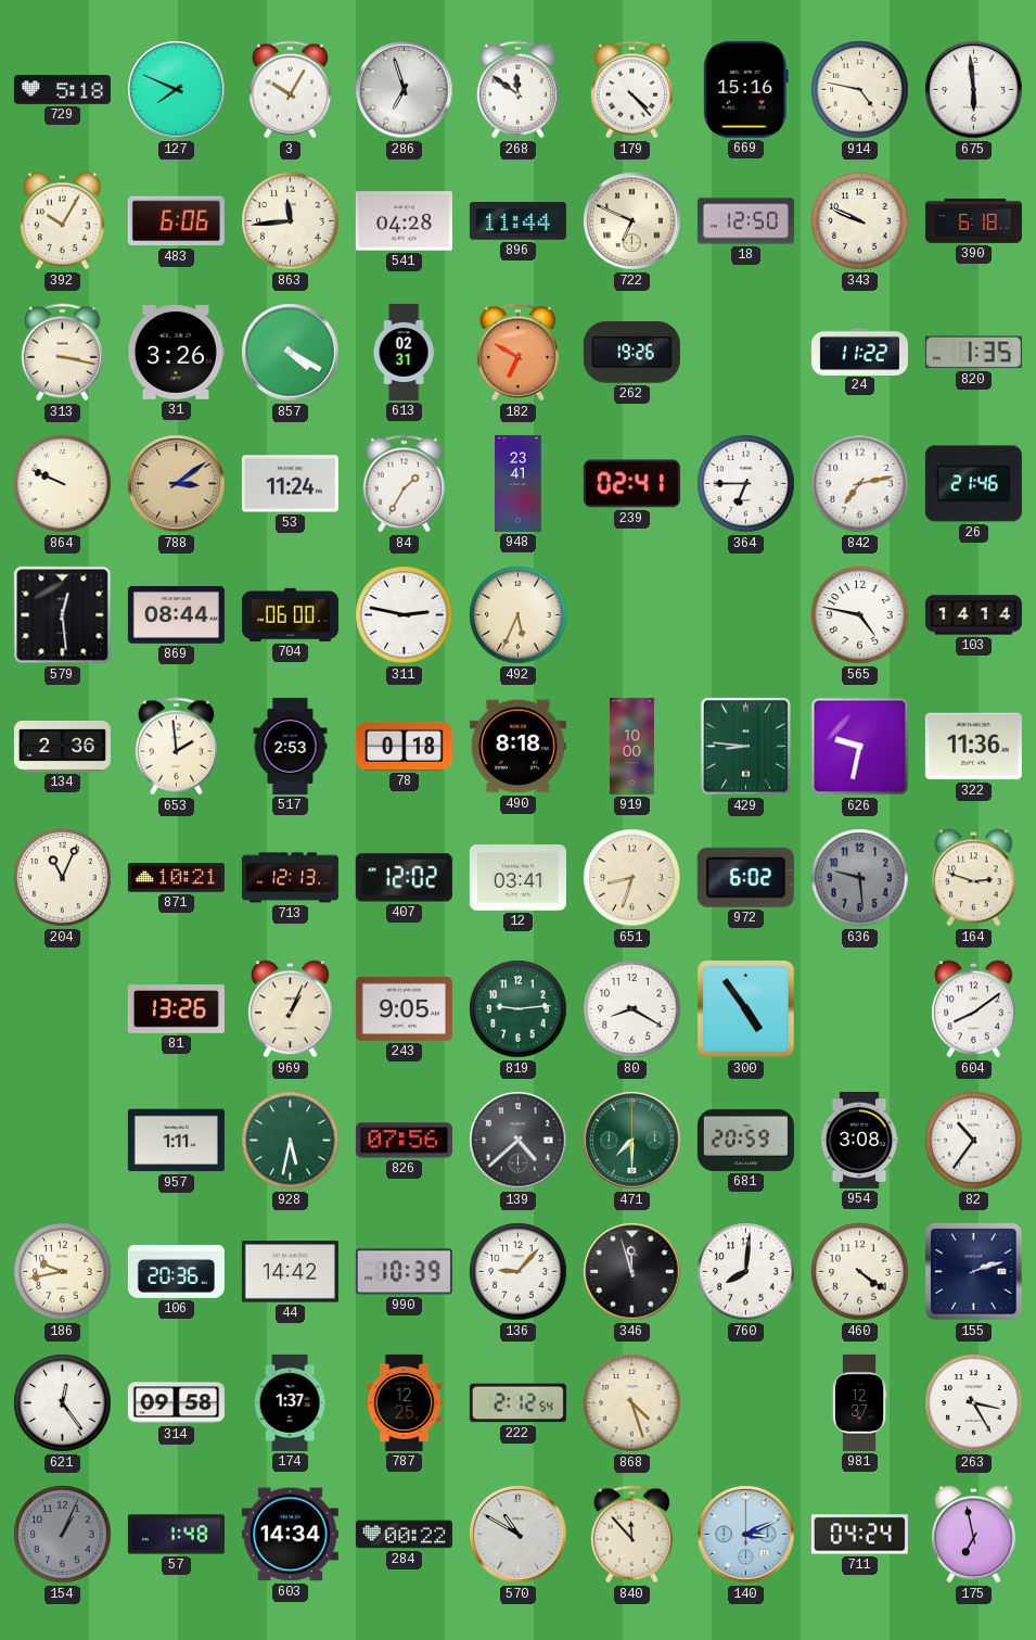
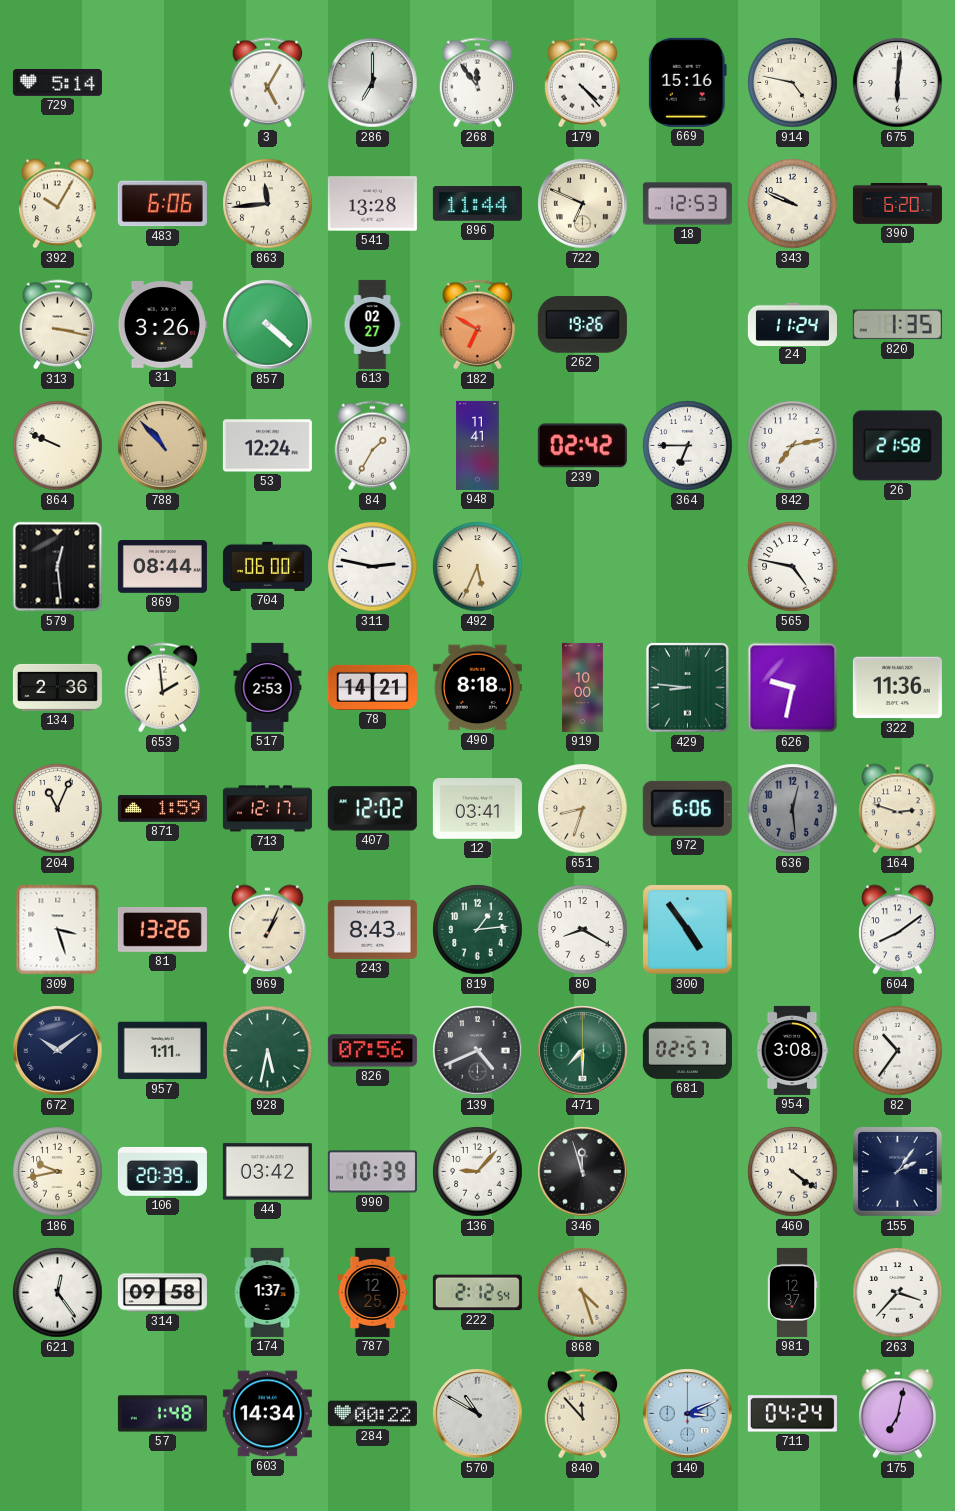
729: 5:18 -> 5:14 (57, 82)
127: 7:49 -> none (177, 90)
3: 10:05 -> 5:05 (268, 83)
286: 6:57 -> 7:00 (373, 83)
268: 11:51 -> 11:54 (478, 83)
675: 5:59 -> 6:01 (898, 83)
541: 04:28 -> 13:28 (372, 204)
18: 12:50 -> 12:53 (687, 204)
390: 6:18 -> 6:20 (897, 203)
857: 4:20 -> 4:22 (268, 325)
613: 02:31 -> 02:27 (372, 324)
24: 11:22 -> 11:24 (792, 324)
788: 3:09 -> 10:53 (163, 446)
53: 11:24 -> 12:24 (267, 446)
948: 23:41 -> 11:41 (478, 445)
239: 02:41 -> 02:42 (582, 446)
26: 21:46 -> 21:58 (897, 446)
103: 14:14 -> none (973, 615)
78: 0:18 -> 14:21 (372, 687)
871: 10:21 -> 1:59 (162, 809)
713: 12:13 -> 12:17 (267, 809)
972: 6:02 -> 6:06 (687, 808)
636: 9:29 -> 12:29 (793, 809)
309: none -> 3:27 (58, 930)
243: 9:05 -> 8:43 (372, 929)
819: 9:14 -> 1:14 (478, 930)
672: none -> 10:09 (58, 1051)
139: 4:38 -> 4:41 (478, 1051)
681: 20:59 -> 02:57 (687, 1050)
106: 20:36 -> 20:39 (162, 1171)
44: 14:42 -> 03:42 (267, 1172)
760: 8:01 -> none (746, 1272)
155: 2:12 -> 2:06 (898, 1172)
263: 3:25 -> 3:37 (898, 1293)
154: 1:04 -> none (63, 1535)
175: 6:58 -> 7:02 (898, 1414)
